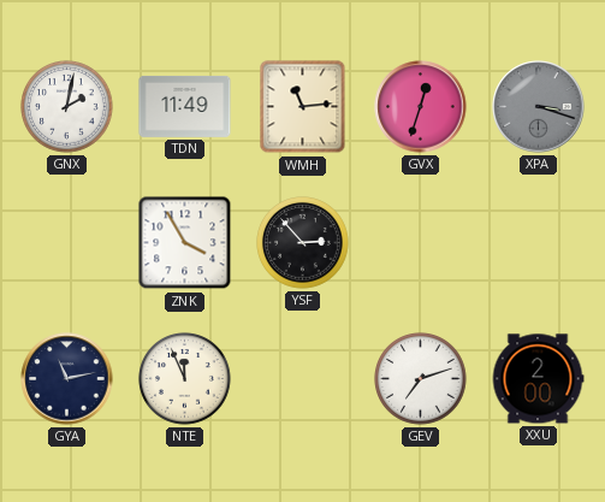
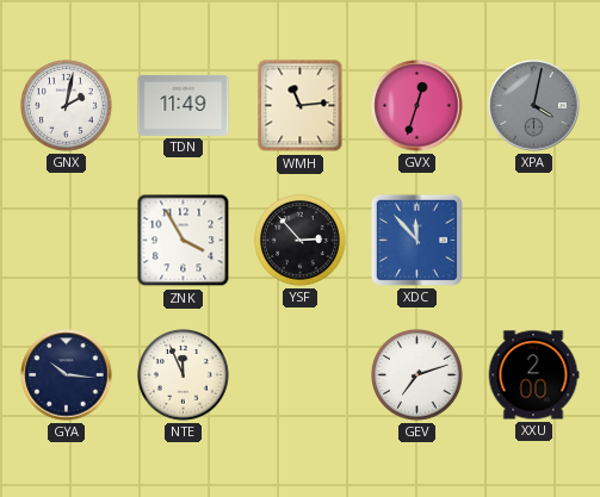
XPA: 3:18 -> 4:02 (534, 106)
XDC: none -> 11:53 (416, 240)
GYA: 11:13 -> 10:16 (67, 375)
